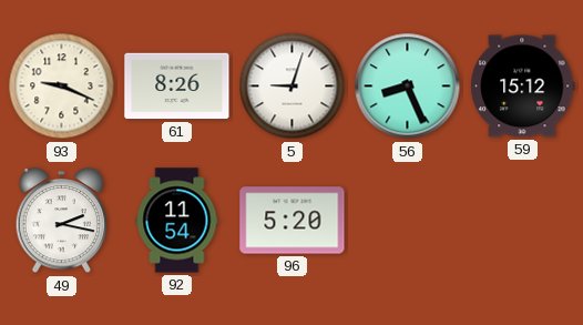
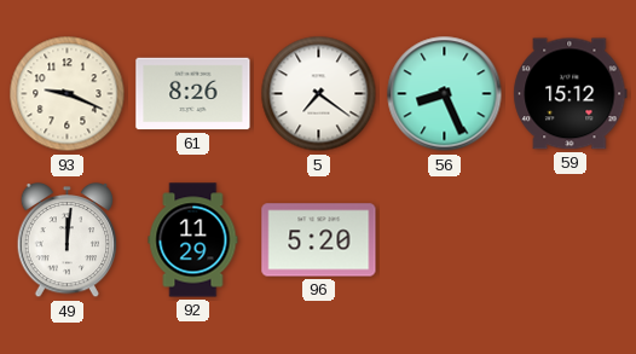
5: 9:03 -> 7:21 (319, 94)
49: 2:17 -> 12:01 (68, 240)
92: 11:54 -> 11:29 (193, 240)
